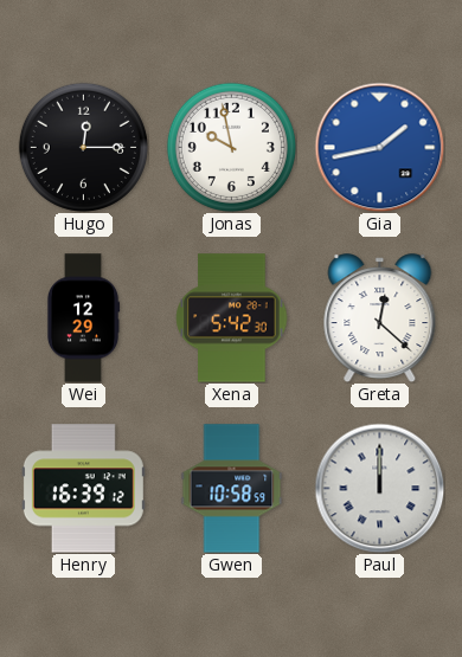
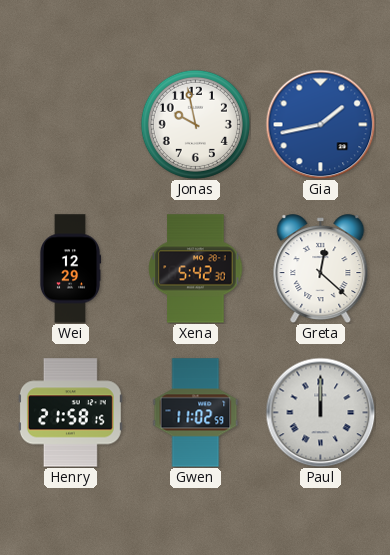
Hugo: 12:15 -> none (83, 147)
Henry: 16:39 -> 21:58 (70, 413)
Gwen: 10:58 -> 11:02 (196, 413)
